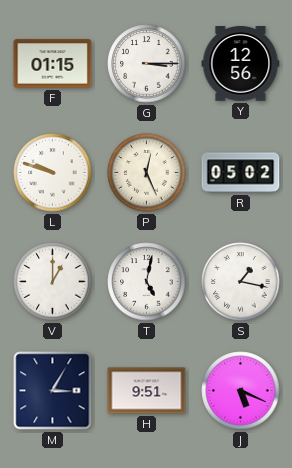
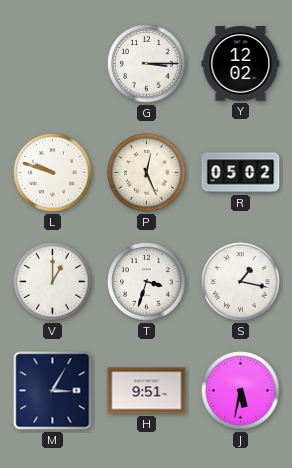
F: 01:15 -> none (53, 64)
Y: 12:56 -> 12:02 (241, 64)
T: 5:02 -> 3:33 (147, 282)
J: 5:19 -> 5:32 (241, 391)
